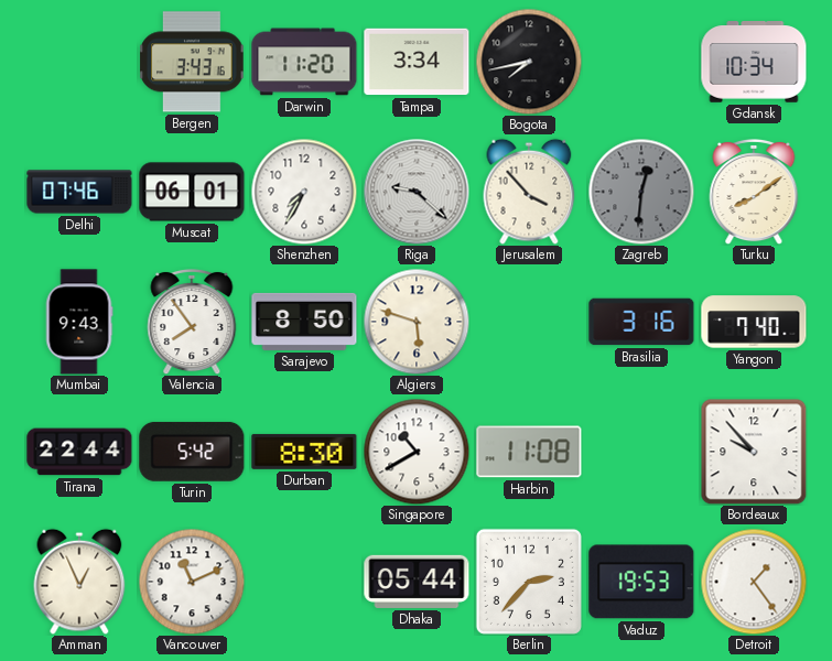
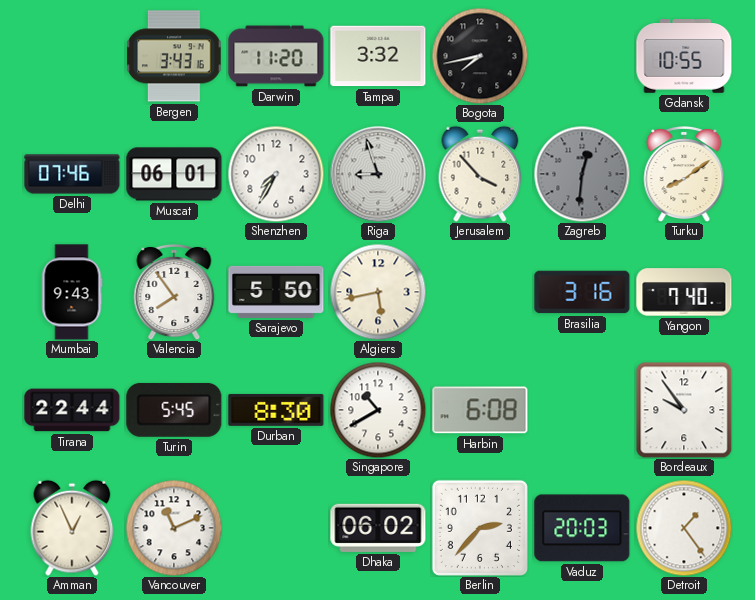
Tampa: 3:34 -> 3:32 (378, 56)
Gdansk: 10:34 -> 10:55 (684, 56)
Riga: 9:22 -> 8:57 (378, 174)
Sarajevo: 8:50 -> 5:50 (276, 292)
Algiers: 5:48 -> 5:43 (378, 292)
Turin: 5:42 -> 5:45 (174, 410)
Harbin: 11:08 -> 6:08 (480, 410)
Bordeaux: 9:53 -> 9:54 (684, 410)
Dhaka: 05:44 -> 06:02 (378, 528)
Vaduz: 19:53 -> 20:03 (582, 528)
